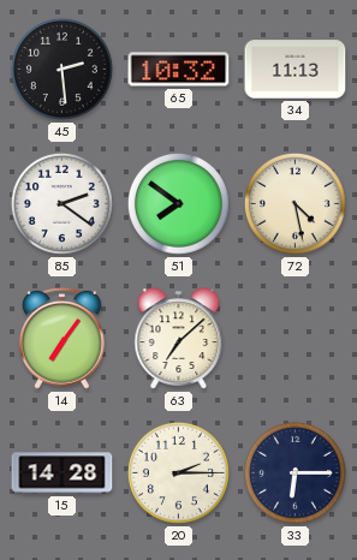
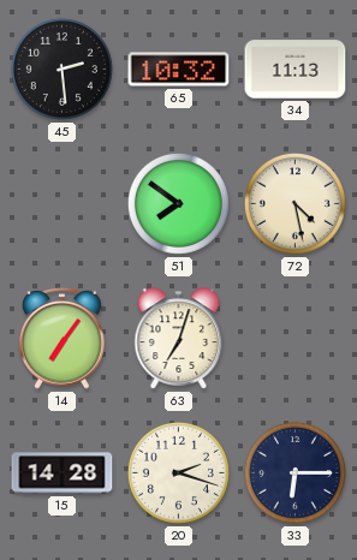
85: 2:21 -> none (61, 203)
63: 7:08 -> 7:03 (179, 339)
20: 2:15 -> 2:18 (178, 472)
